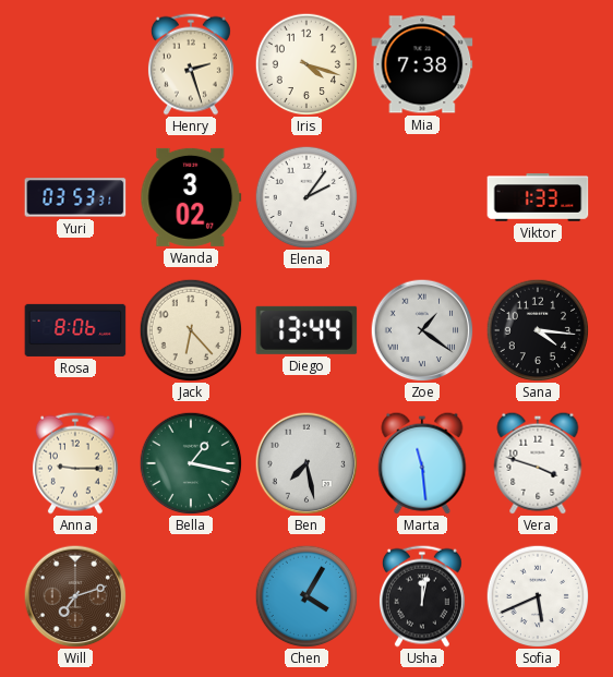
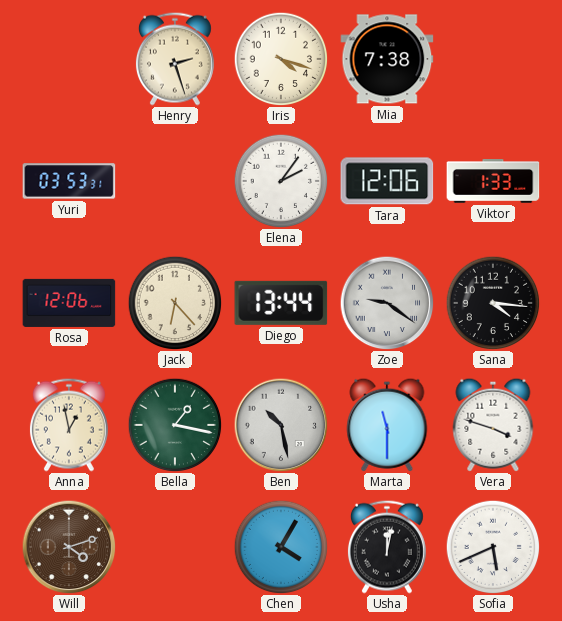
Wanda: 3:02 -> none (191, 197)
Tara: none -> 12:06 (387, 181)
Rosa: 8:06 -> 12:06 (69, 303)
Zoe: 1:21 -> 9:21 (387, 303)
Anna: 9:15 -> 12:58 (69, 425)
Ben: 7:28 -> 10:28 (281, 425)
Marta: 11:29 -> 11:30 (387, 425)
Will: 7:12 -> 4:12 (69, 547)
